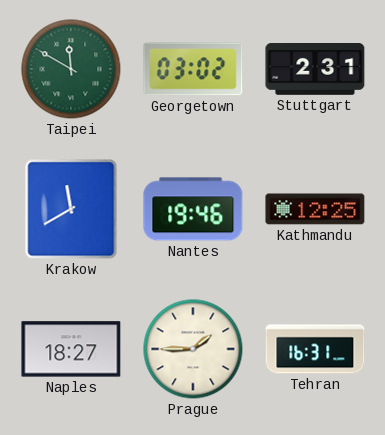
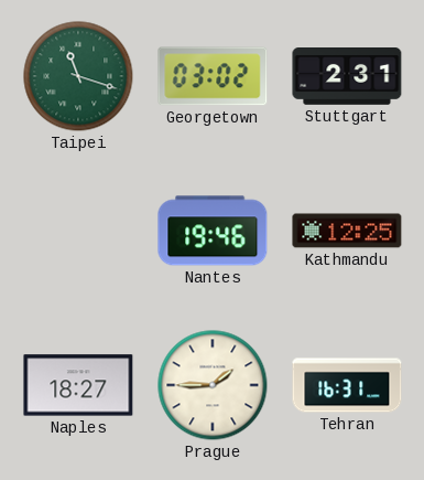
Taipei: 11:50 -> 11:18 (78, 76)
Krakow: 11:40 -> none (71, 209)
